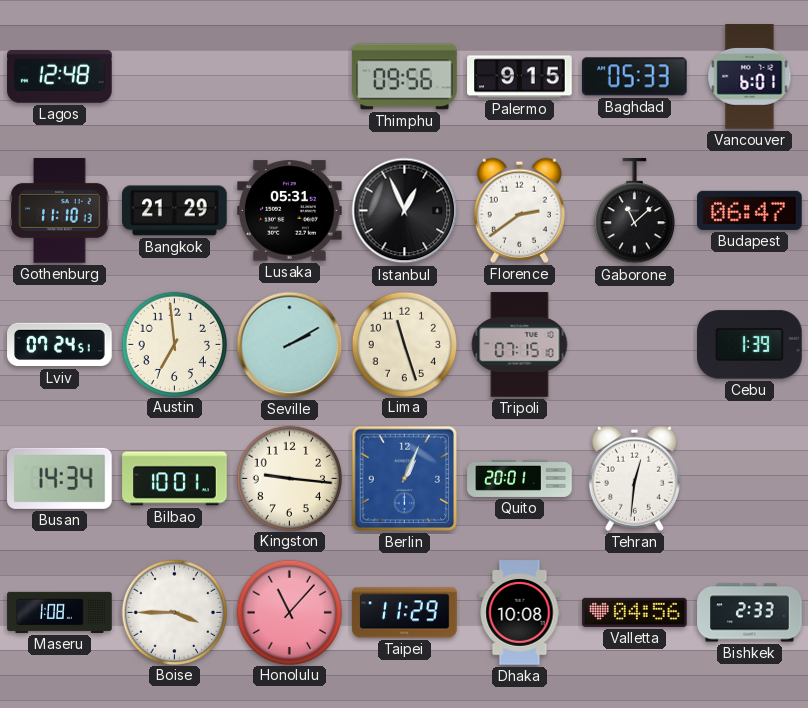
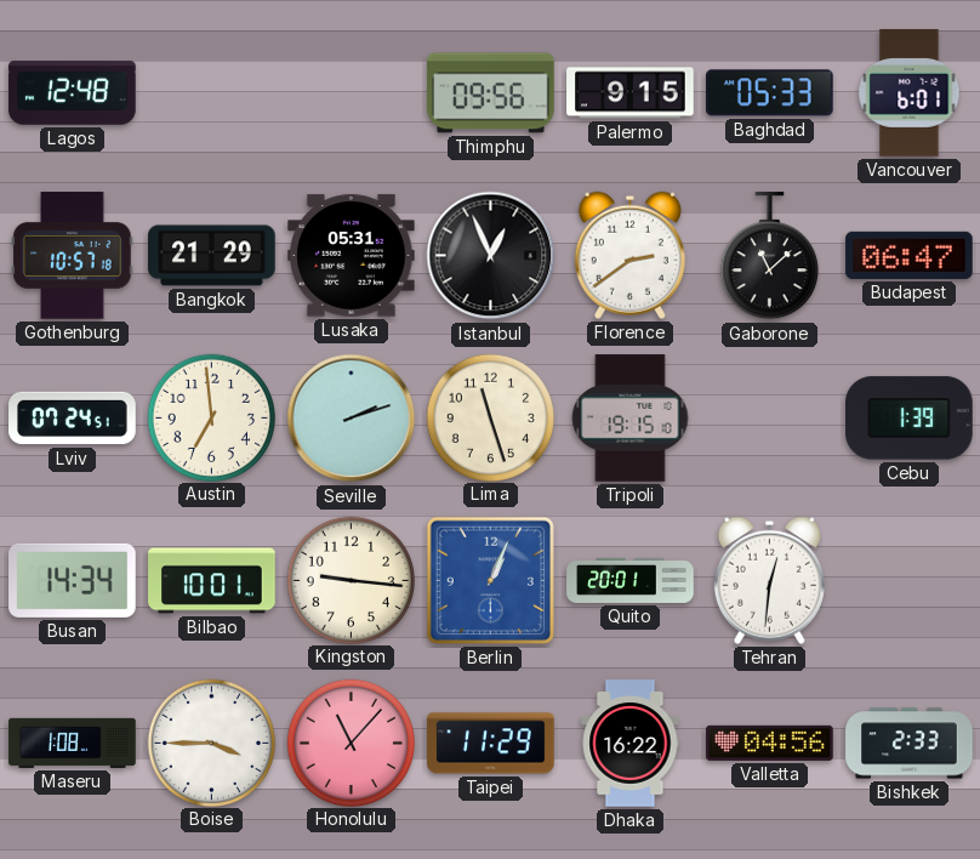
Gothenburg: 11:10 -> 10:57 (73, 256)
Seville: 2:10 -> 2:12 (352, 419)
Tripoli: 07:15 -> 19:15 (631, 419)
Dhaka: 10:08 -> 16:22 (631, 744)
